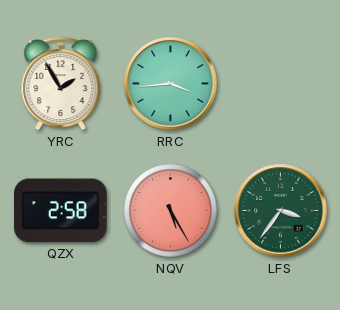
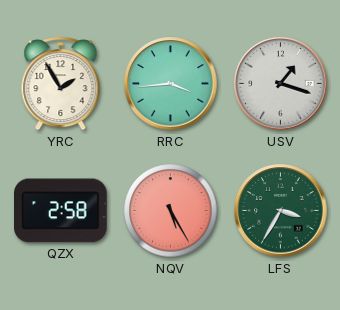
USV: none -> 1:18 (281, 84)
LFS: 3:36 -> 3:35 (281, 211)
